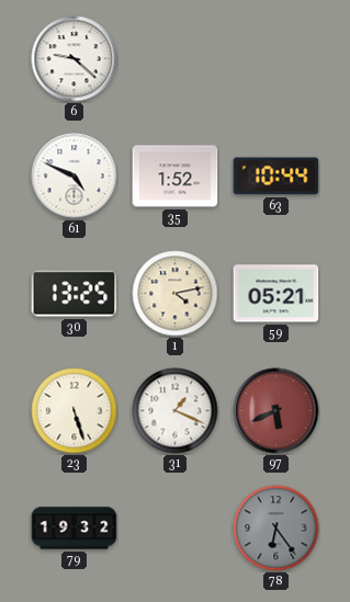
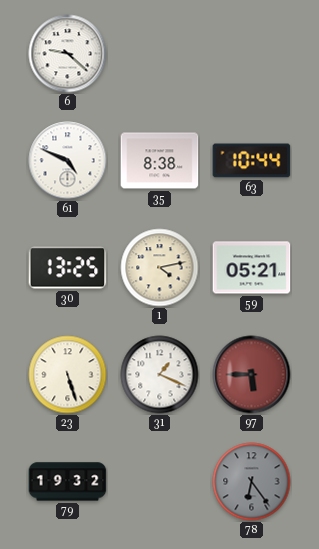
35: 1:52 -> 8:38 (160, 161)
97: 5:41 -> 5:45 (252, 375)
